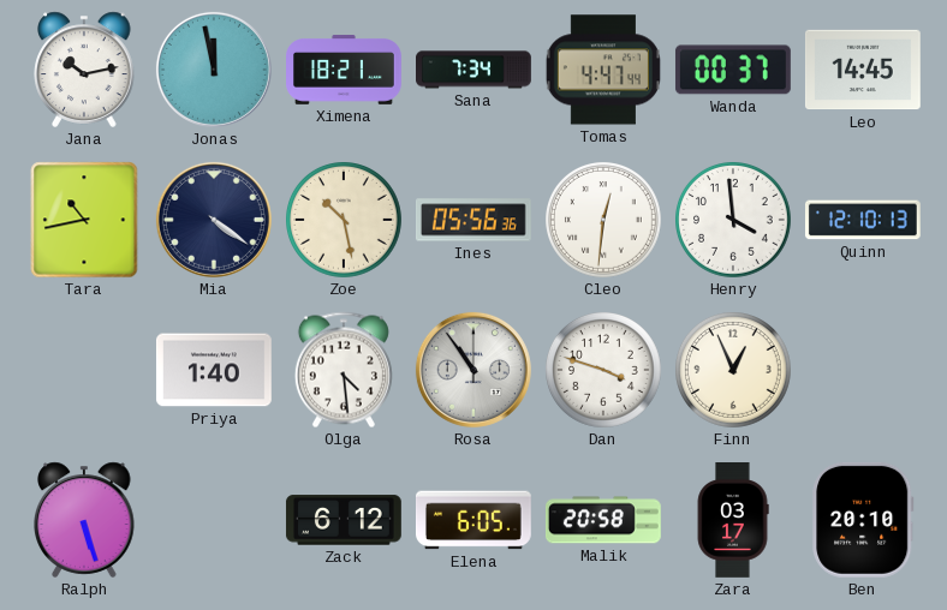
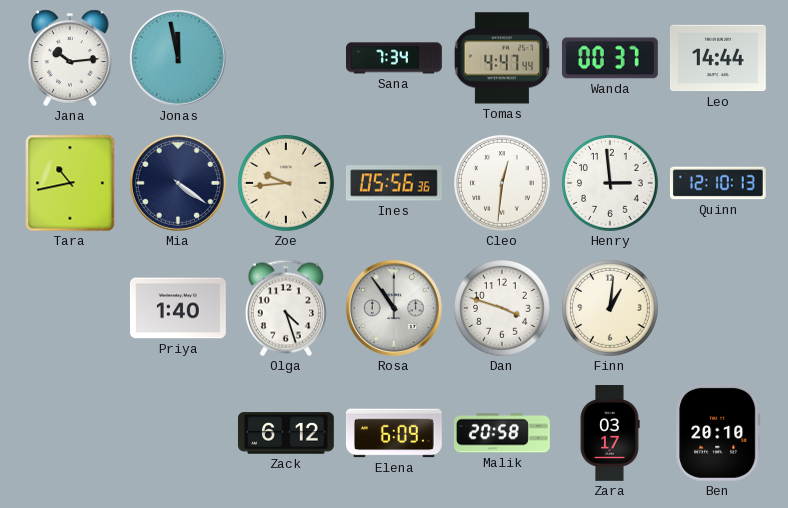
Jana: 10:13 -> 10:14 (70, 58)
Ximena: 18:21 -> none (345, 70)
Leo: 14:45 -> 14:44 (718, 58)
Zoe: 10:28 -> 9:44 (287, 184)
Henry: 3:59 -> 2:59 (611, 184)
Olga: 4:29 -> 4:27 (286, 308)
Finn: 12:56 -> 1:01 (611, 309)
Ralph: 5:27 -> none (84, 520)
Elena: 6:05 -> 6:09 (394, 433)
